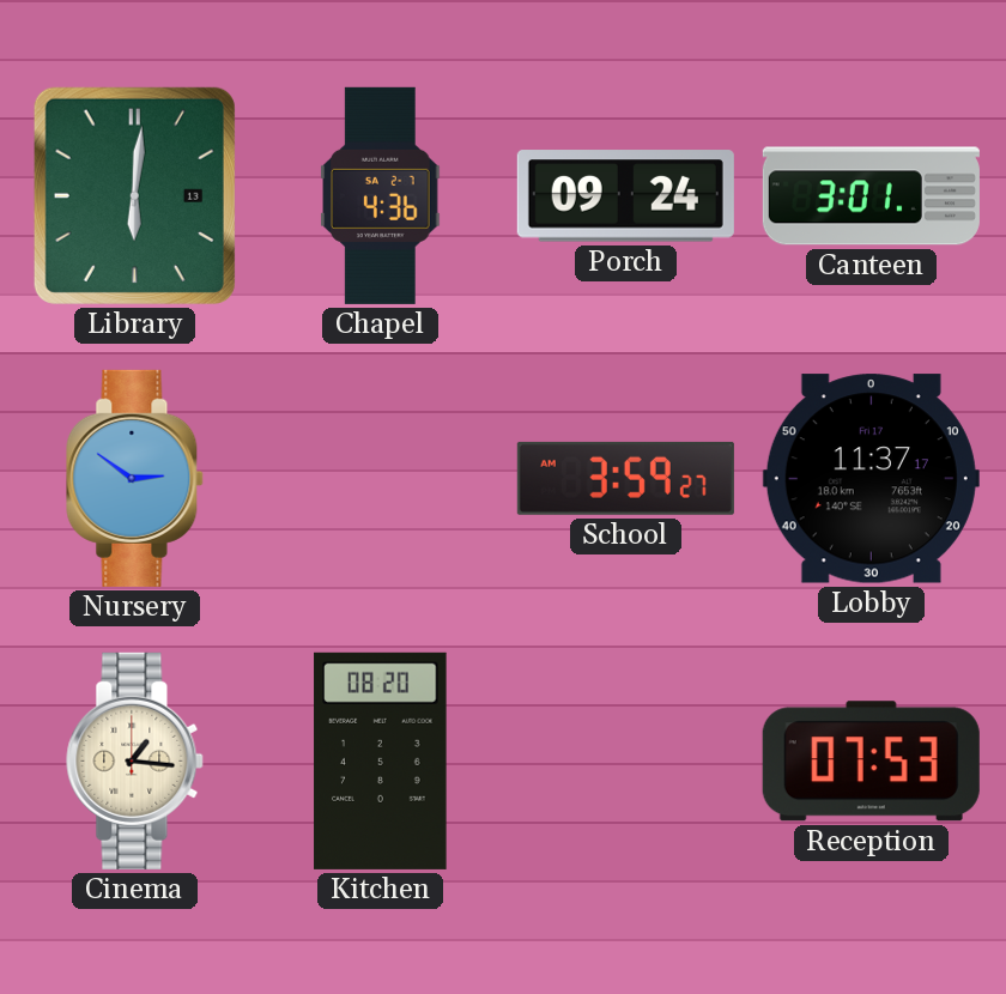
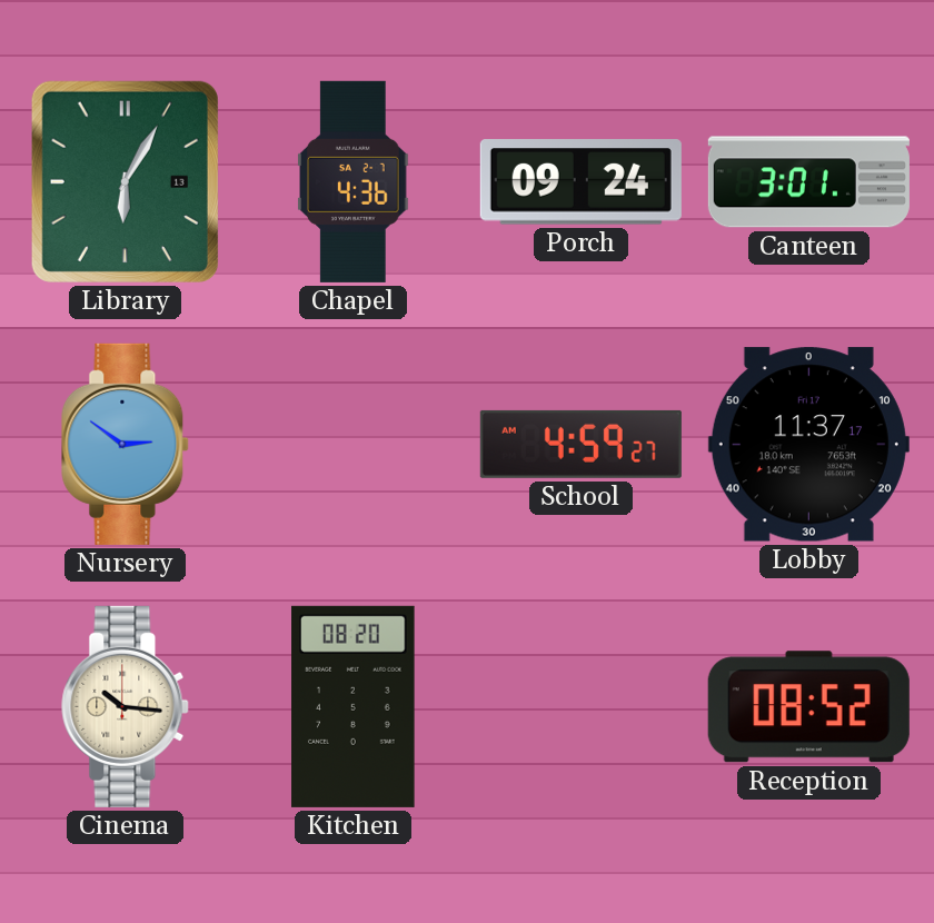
Library: 6:01 -> 6:05 (125, 181)
School: 3:59 -> 4:59 (580, 444)
Cinema: 1:16 -> 10:16 (126, 706)
Reception: 07:53 -> 08:52 (808, 707)
